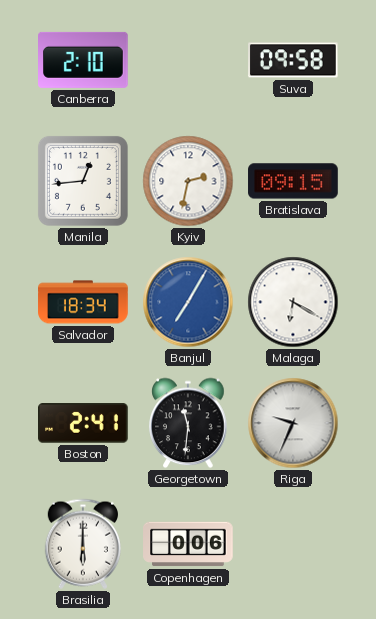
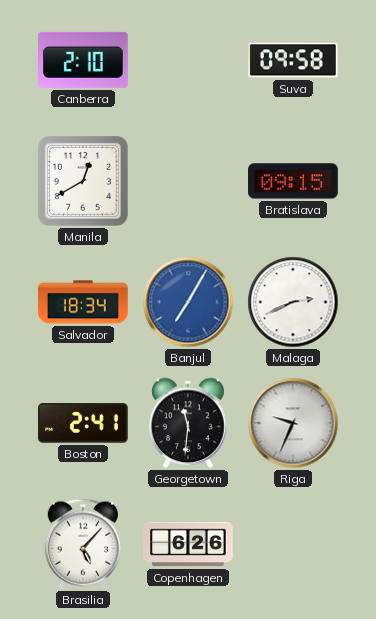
Manila: 12:44 -> 12:40 (83, 181)
Kyiv: 2:32 -> none (188, 181)
Malaga: 6:20 -> 2:41 (293, 302)
Brasilia: 6:00 -> 5:07 (82, 544)
Copenhagen: 0:06 -> 6:26 (188, 544)
